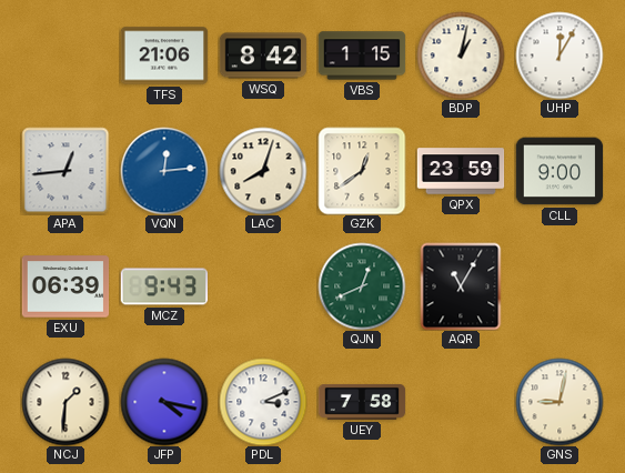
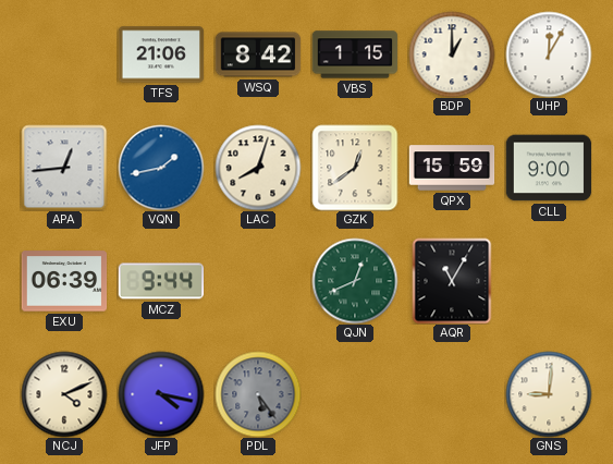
BDP: 1:02 -> 1:00 (452, 54)
VQN: 12:14 -> 1:43 (161, 168)
QPX: 23:59 -> 15:59 (452, 168)
MCZ: 9:43 -> 9:44 (161, 281)
NCJ: 1:31 -> 4:11 (64, 394)
PDL: 3:11 -> 5:24 (258, 394)
PDL dial: white -> grey (258, 394)
UEY: 7:58 -> none (362, 402)
GNS: 9:02 -> 9:01 (549, 394)
